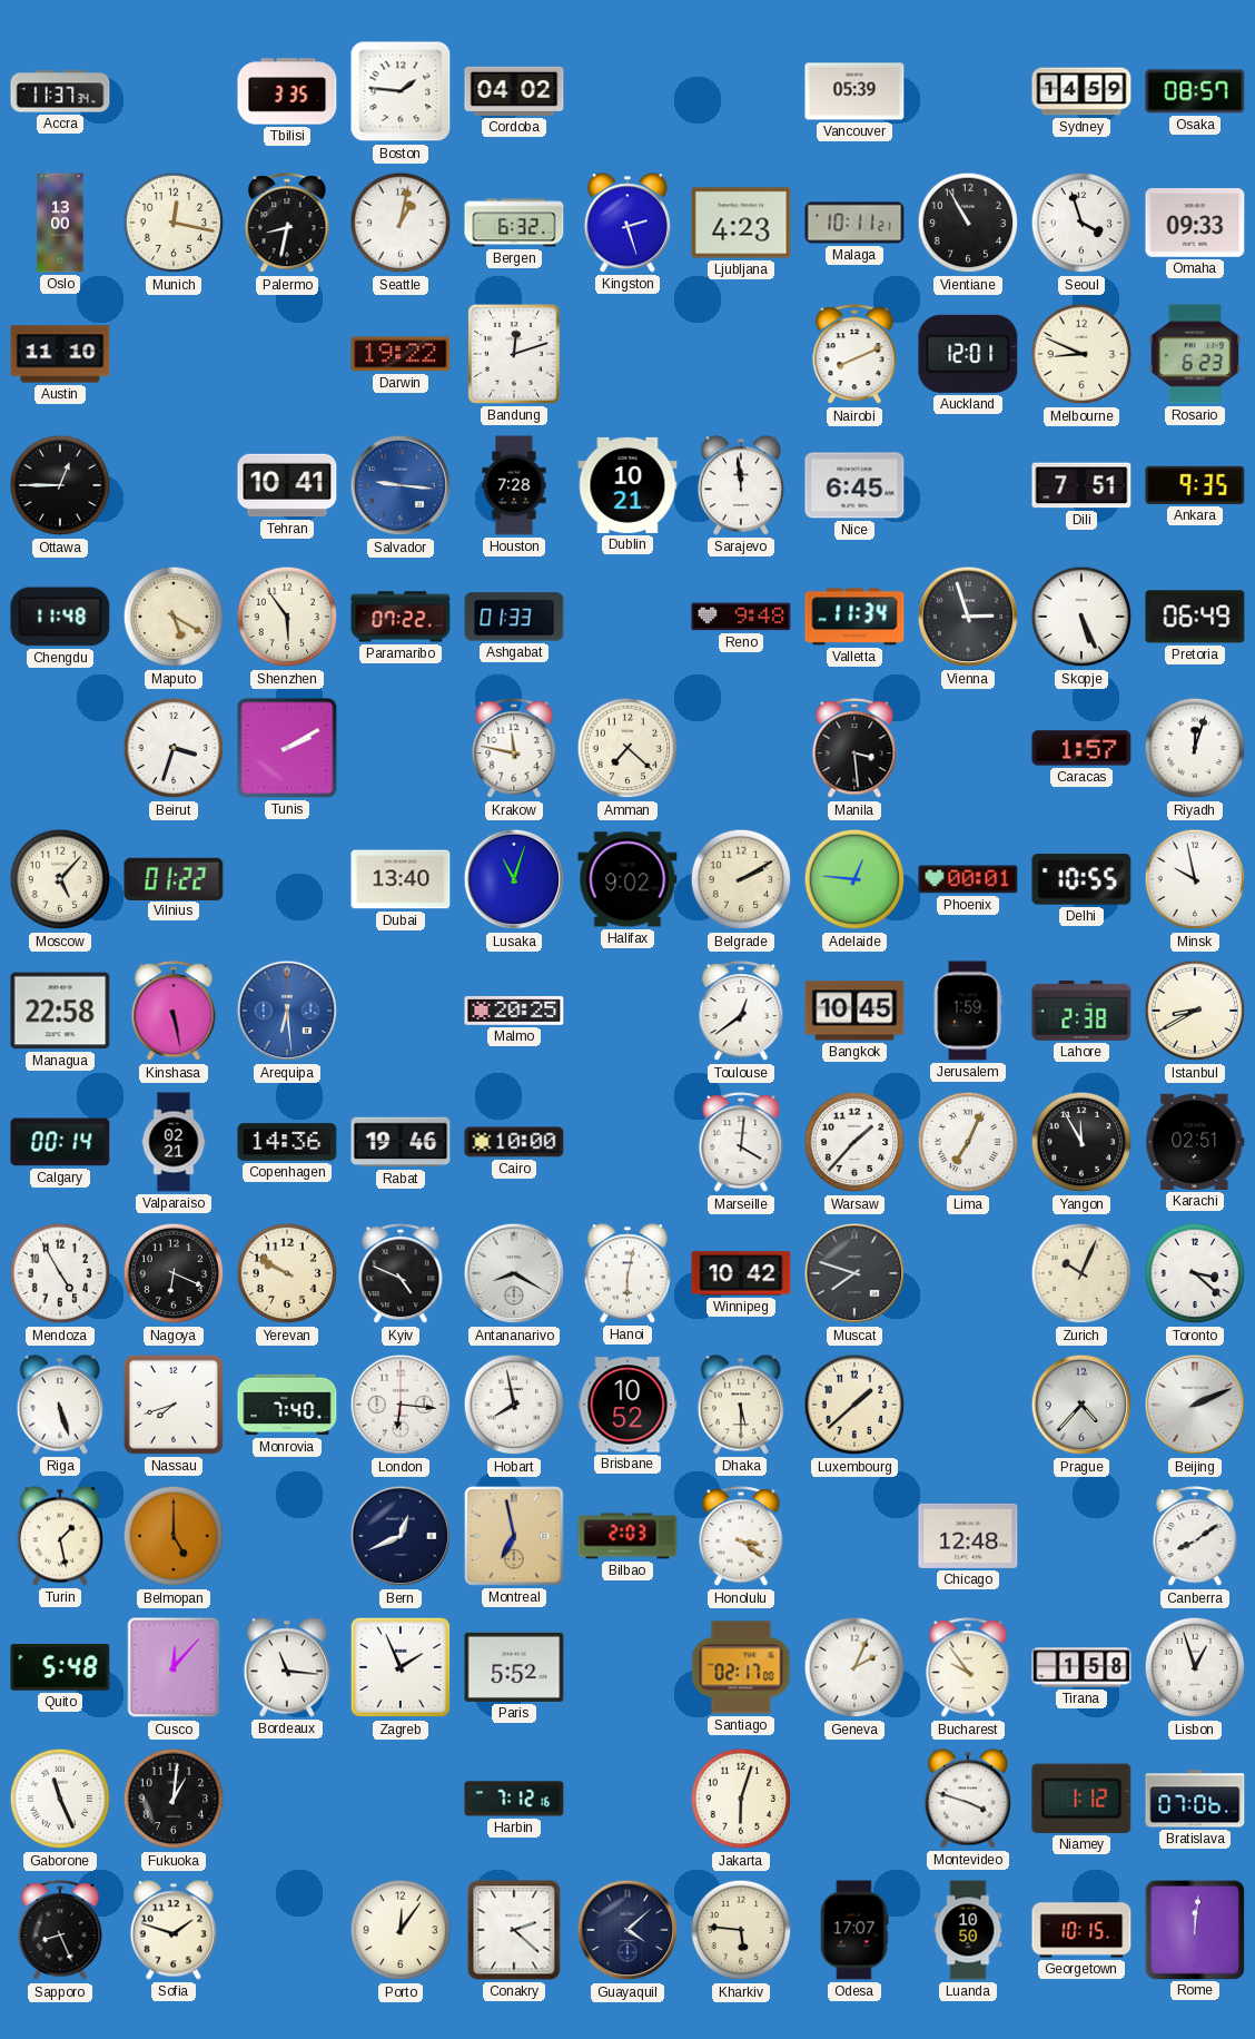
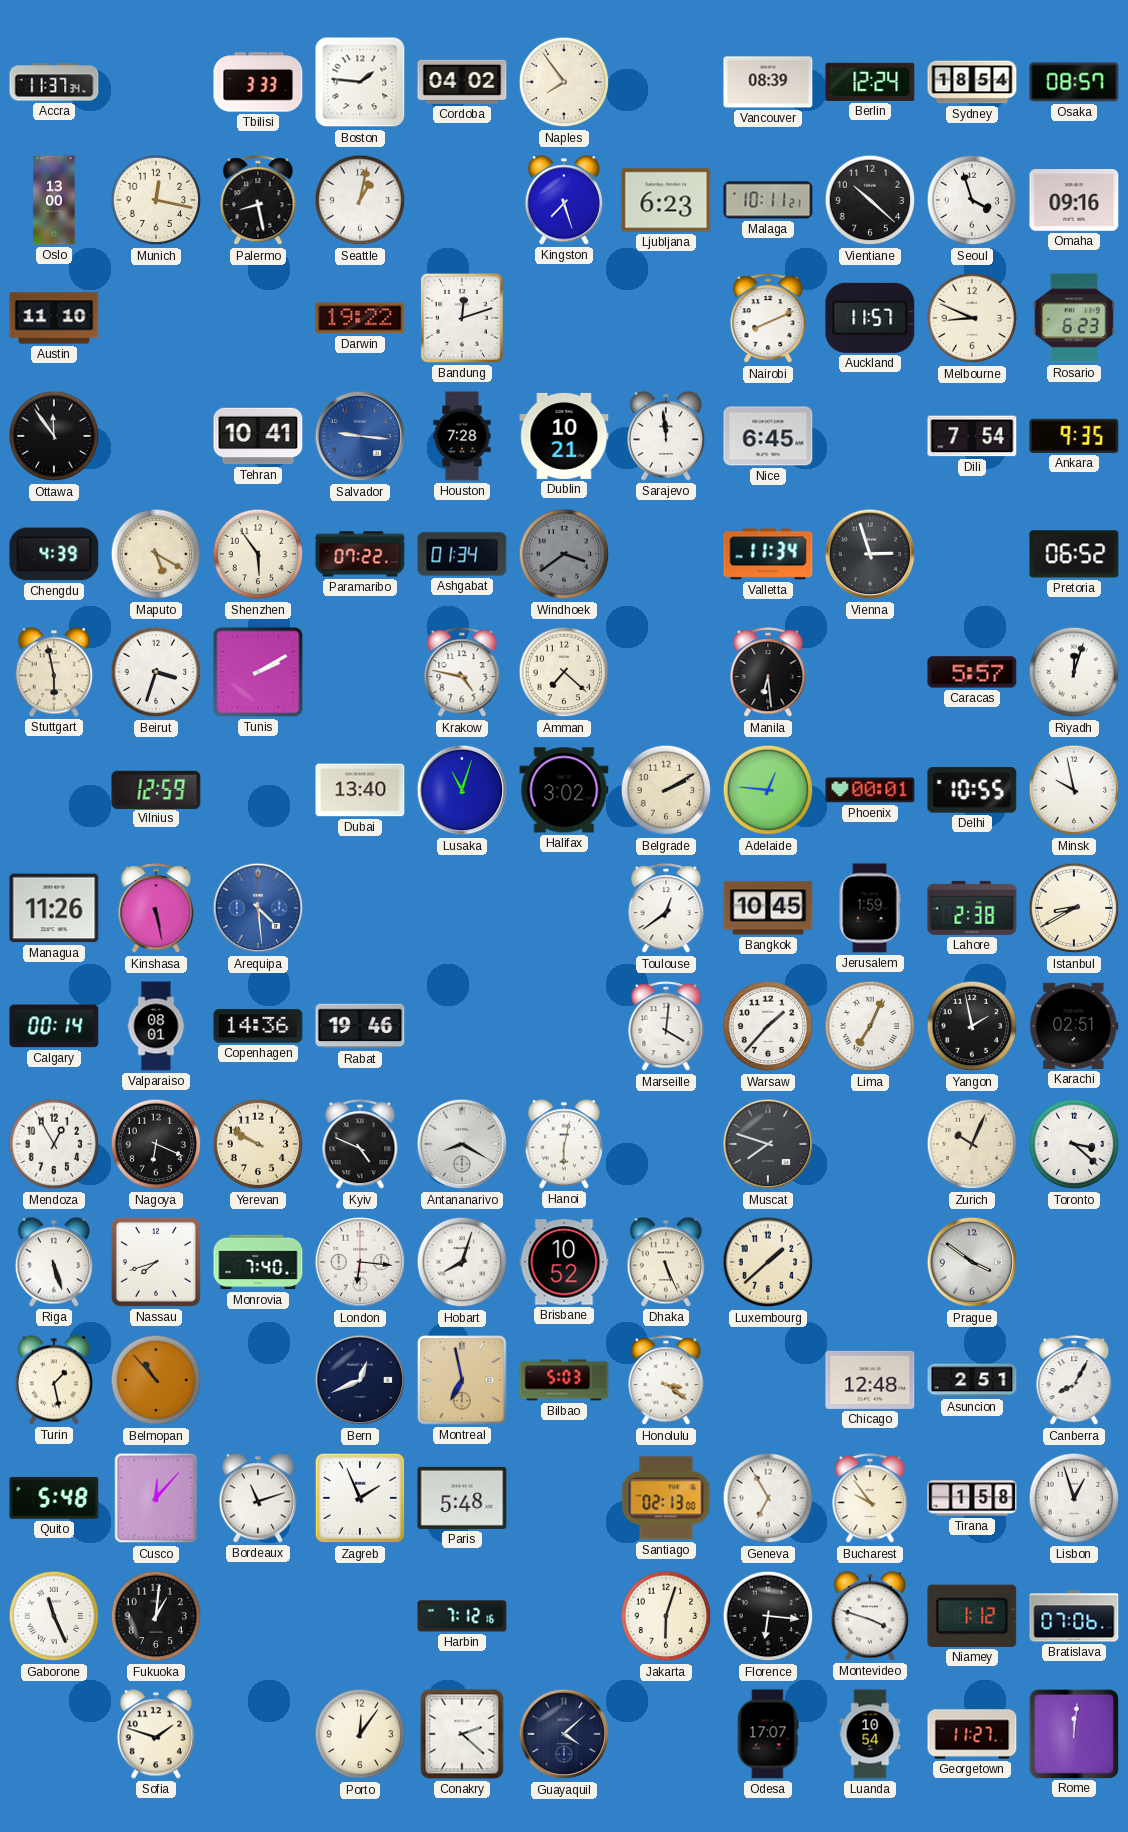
Tbilisi: 3:35 -> 3:33 (258, 82)
Naples: none -> 7:54 (564, 82)
Vancouver: 05:39 -> 08:39 (768, 82)
Berlin: none -> 12:24 (870, 82)
Sydney: 14:59 -> 18:54 (972, 82)
Palermo: 8:32 -> 8:28 (258, 201)
Bergen: 6:32 -> none (514, 223)
Kingston: 2:27 -> 7:27 (563, 200)
Ljubljana: 4:23 -> 6:23 (666, 200)
Vientiane: 10:55 -> 10:22 (870, 200)
Omaha: 09:33 -> 09:16 (1074, 201)
Auckland: 12:01 -> 11:57 (870, 318)
Ottawa: 12:45 -> 11:54 (54, 436)
Dili: 7:51 -> 7:54 (972, 436)
Chengdu: 11:48 -> 4:39 (54, 554)
Ashgabat: 01:33 -> 01:34 (462, 554)
Windhoek: none -> 3:39 (564, 554)
Reno: 9:48 -> none (741, 617)
Skopje: 5:26 -> none (1081, 617)
Pretoria: 06:49 -> 06:52 (1074, 554)
Stuttgart: none -> 5:58 (53, 672)
Krakow: 11:47 -> 4:47 (462, 673)
Manila: 3:29 -> 6:29 (768, 673)
Caracas: 1:57 -> 5:57 (972, 672)
Moscow: 5:07 -> none (60, 879)
Vilnius: 01:22 -> 12:59 (156, 789)
Halifax: 9:02 -> 3:02 (564, 790)
Managua: 22:58 -> 11:26 (54, 908)
Arequipa: 6:29 -> 4:29 (258, 908)
Malmo: 20:25 -> none (514, 1011)
Valparaiso: 02:21 -> 08:01 (156, 1026)
Cairo: 10:00 -> none (514, 1142)
Yangon: 11:55 -> 1:58 (972, 1026)
Mendoza: 4:55 -> 12:55 (54, 1144)
Winnipeg: 10:42 -> none (741, 1273)
Hobart: 7:58 -> 8:03 (462, 1262)
Dhaka: 5:30 -> 5:26 (665, 1262)
Prague: 4:37 -> 3:51 (972, 1262)
Beijing: 2:11 -> none (1195, 1405)
Belmopan: 5:00 -> 10:53 (156, 1380)
Bilbao: 2:03 -> 5:03 (564, 1380)
Asuncion: none -> 2:51 (972, 1380)
Canberra: 8:09 -> 8:05 (1074, 1381)
Bordeaux: 11:16 -> 11:12 (257, 1498)
Paris: 5:52 -> 5:48 (462, 1498)
Santiago: 02:17 -> 02:13 (666, 1498)
Geneva: 2:04 -> 6:55 (768, 1498)
Florence: none -> 6:16 (768, 1616)
Sapporo: 8:26 -> none (60, 1931)
Kharkiv: 5:46 -> none (741, 1930)
Luanda: 10:50 -> 10:54 (870, 1734)
Georgetown: 10:15 -> 11:27 (972, 1734)
